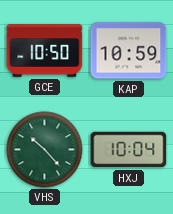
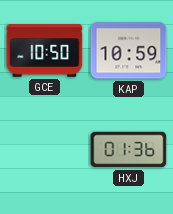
VHS: 10:23 -> none (45, 150)
HXJ: 10:04 -> 01:36 (129, 150)
